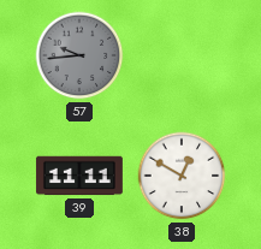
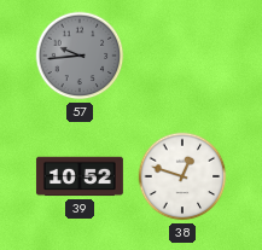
39: 11:11 -> 10:52 (80, 176)
38: 12:50 -> 12:48 (182, 176)
